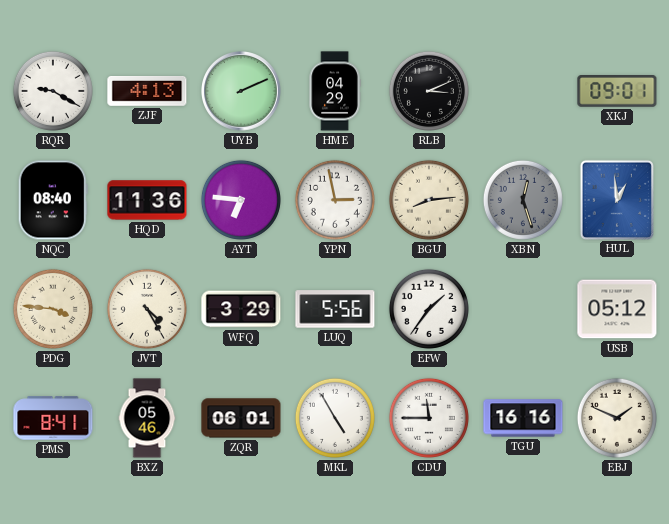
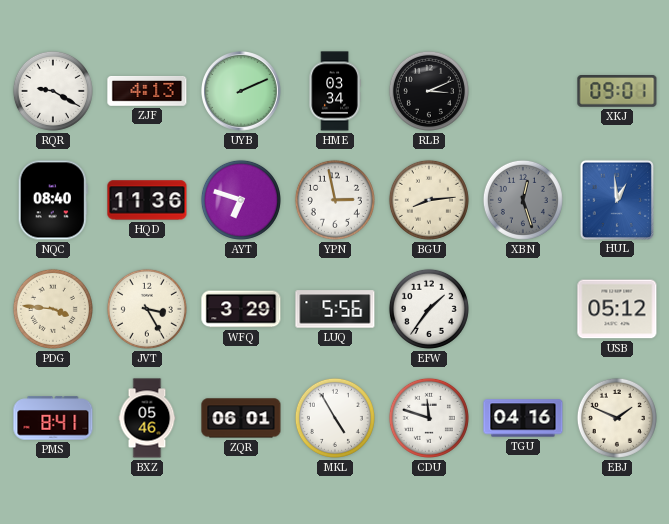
HME: 04:29 -> 03:34 (335, 91)
AYT: 6:46 -> 6:48 (241, 200)
JVT: 4:25 -> 3:25 (147, 309)
CDU: 11:45 -> 11:48 (429, 418)
TGU: 16:16 -> 04:16 (523, 418)
